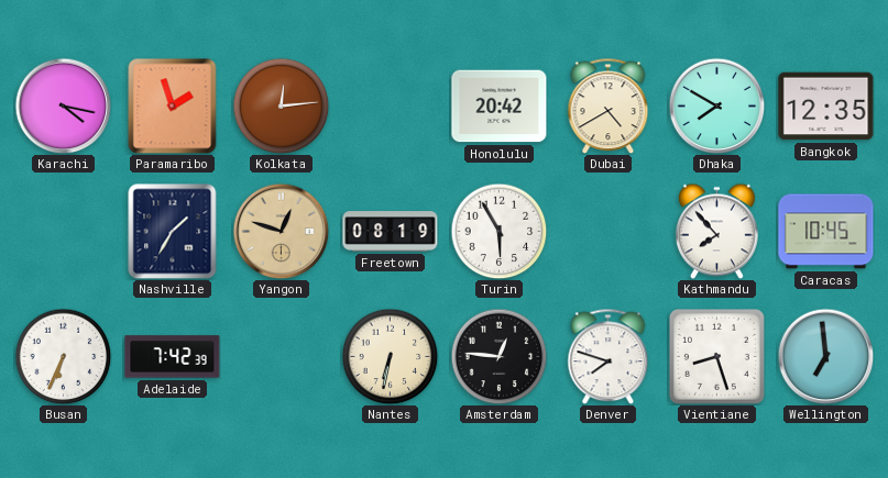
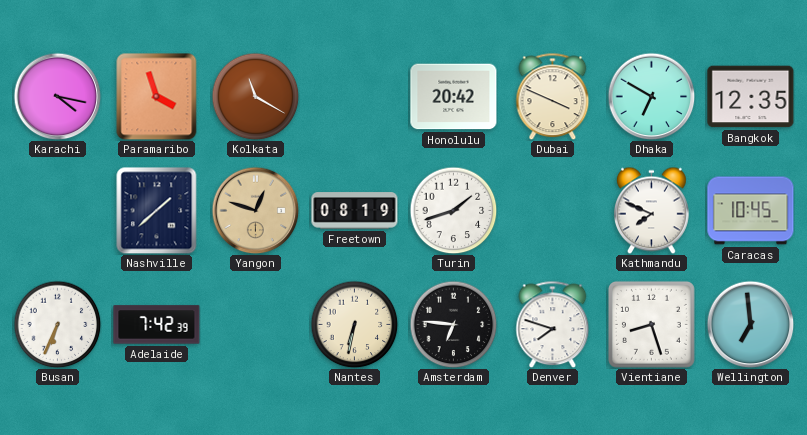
Paramaribo: 1:57 -> 3:57 (157, 96)
Kolkata: 12:14 -> 11:20 (255, 96)
Dubai: 4:40 -> 3:49 (553, 96)
Dhaka: 7:50 -> 6:50 (651, 96)
Nashville: 1:35 -> 1:38 (157, 210)
Turin: 5:55 -> 1:42 (453, 210)
Kathmandu: 7:53 -> 7:49 (651, 210)
Amsterdam: 12:46 -> 6:46 (453, 324)
